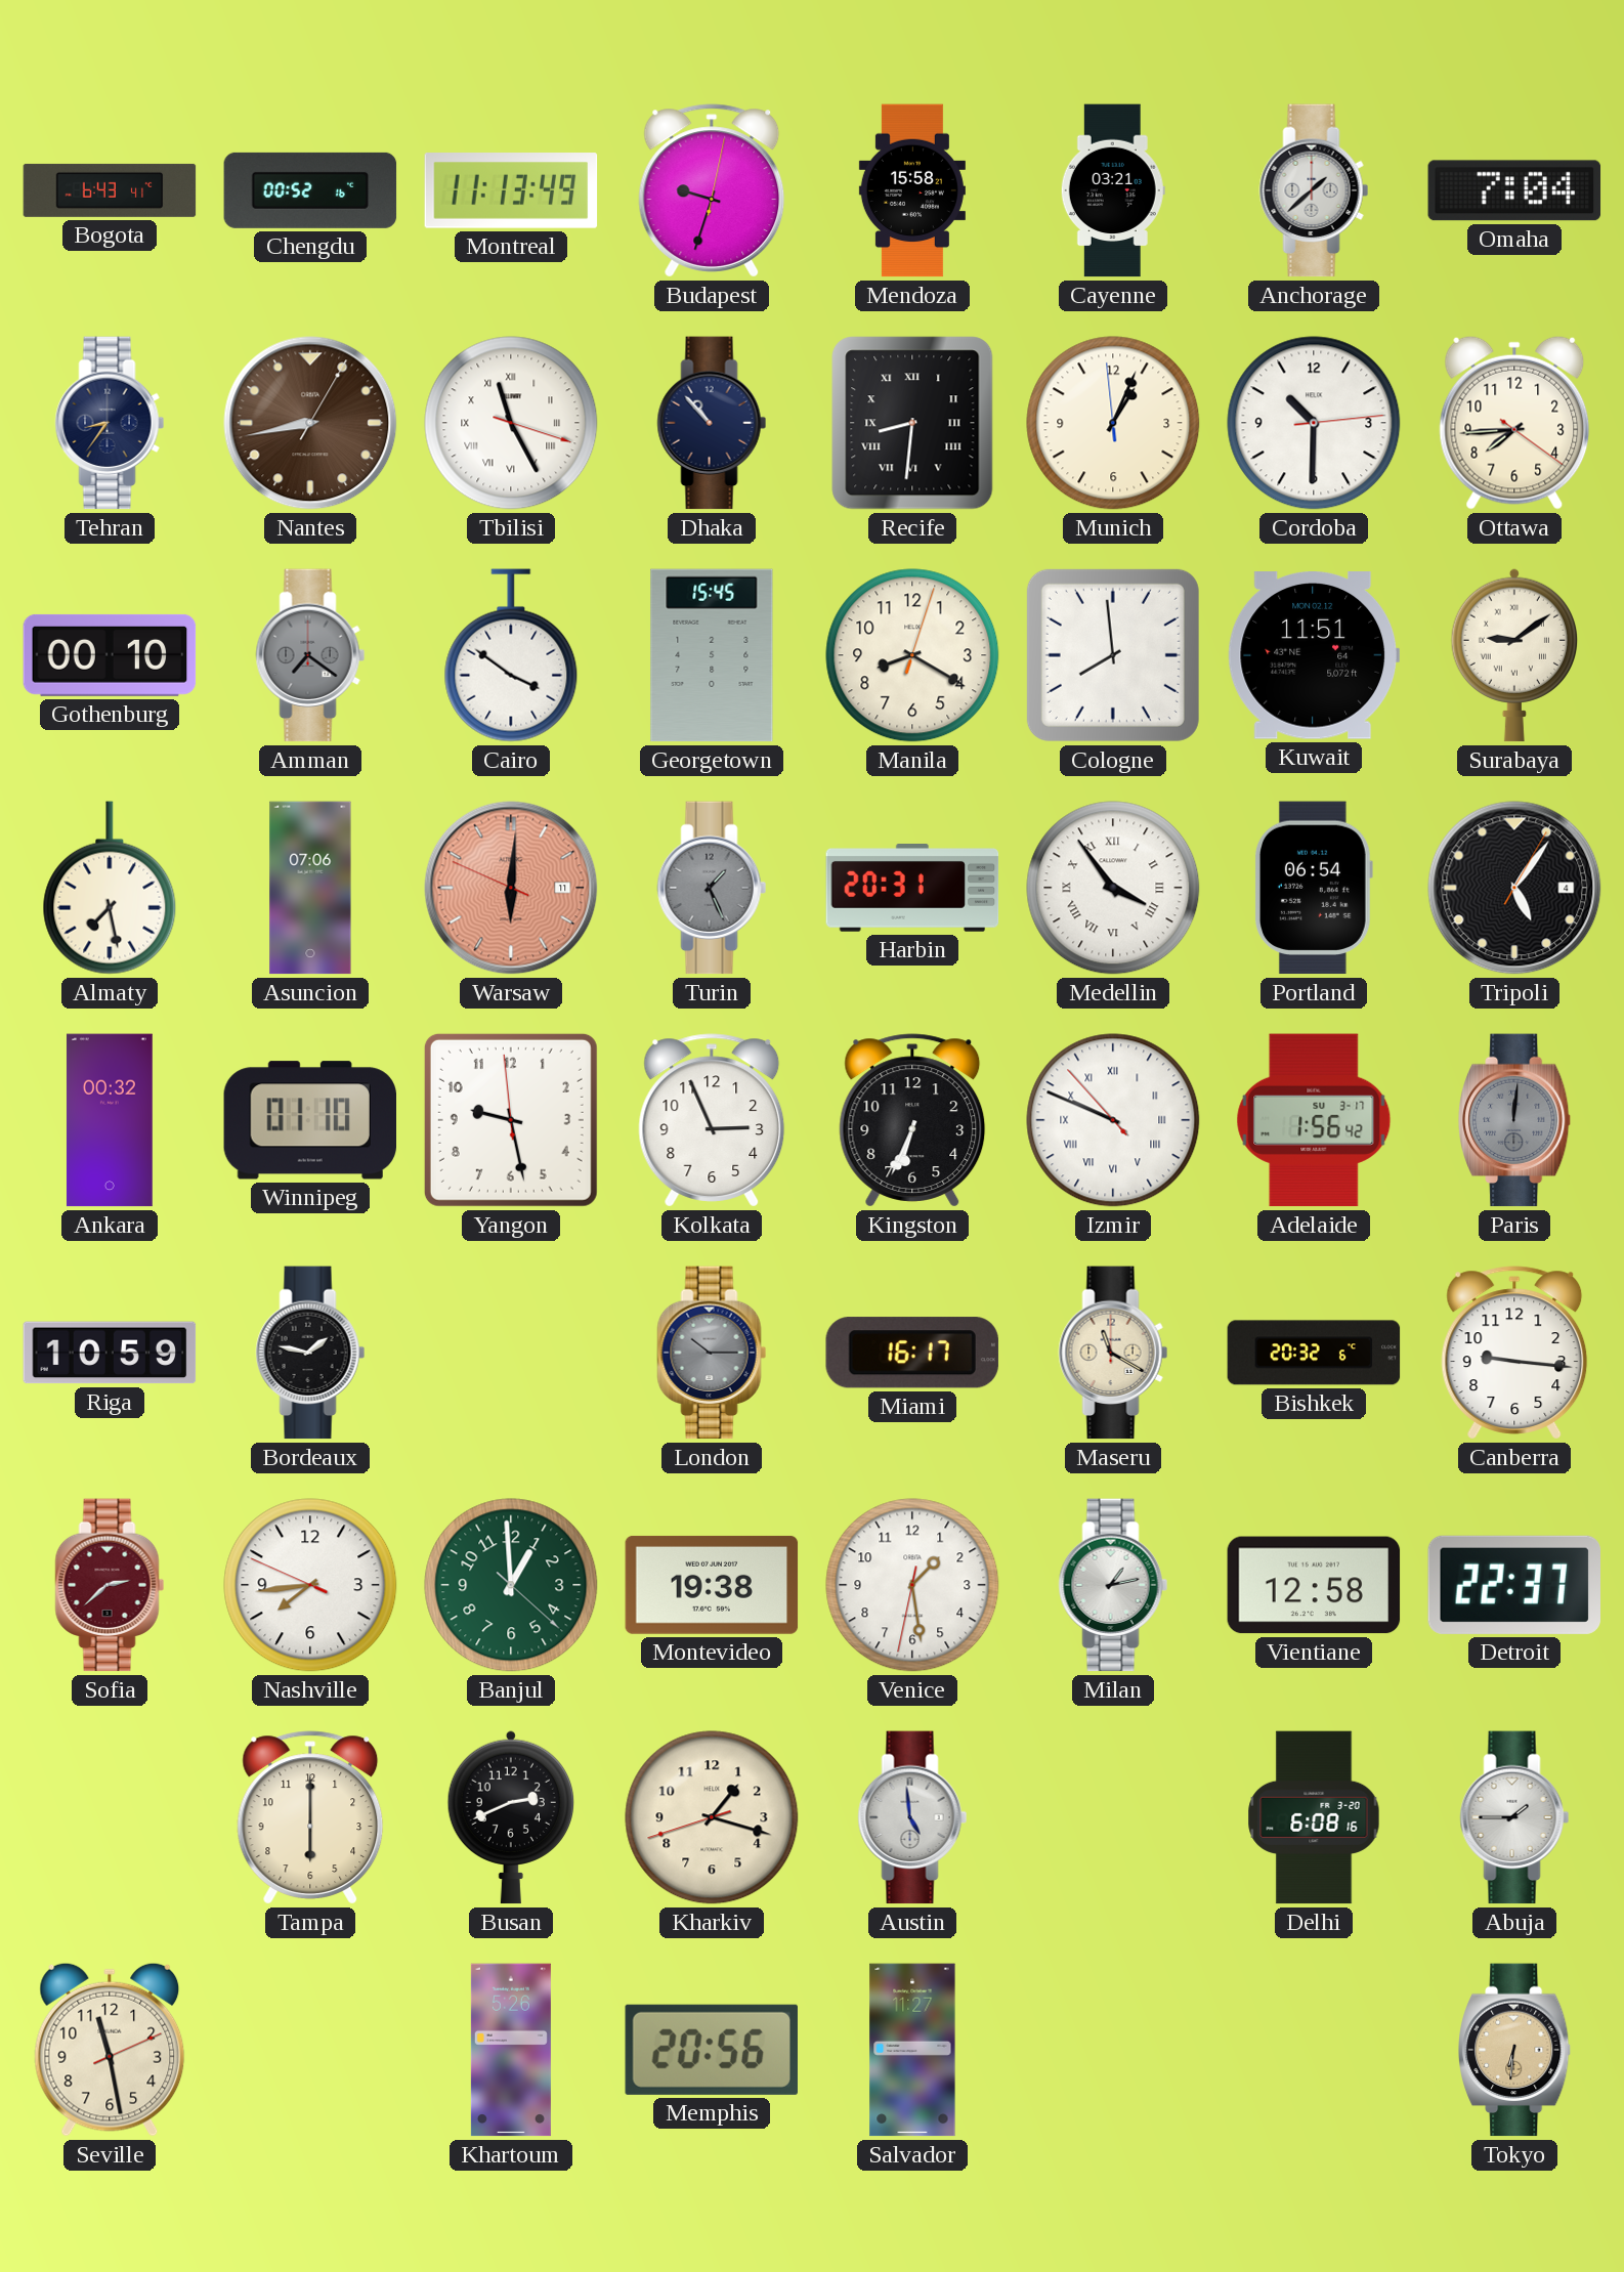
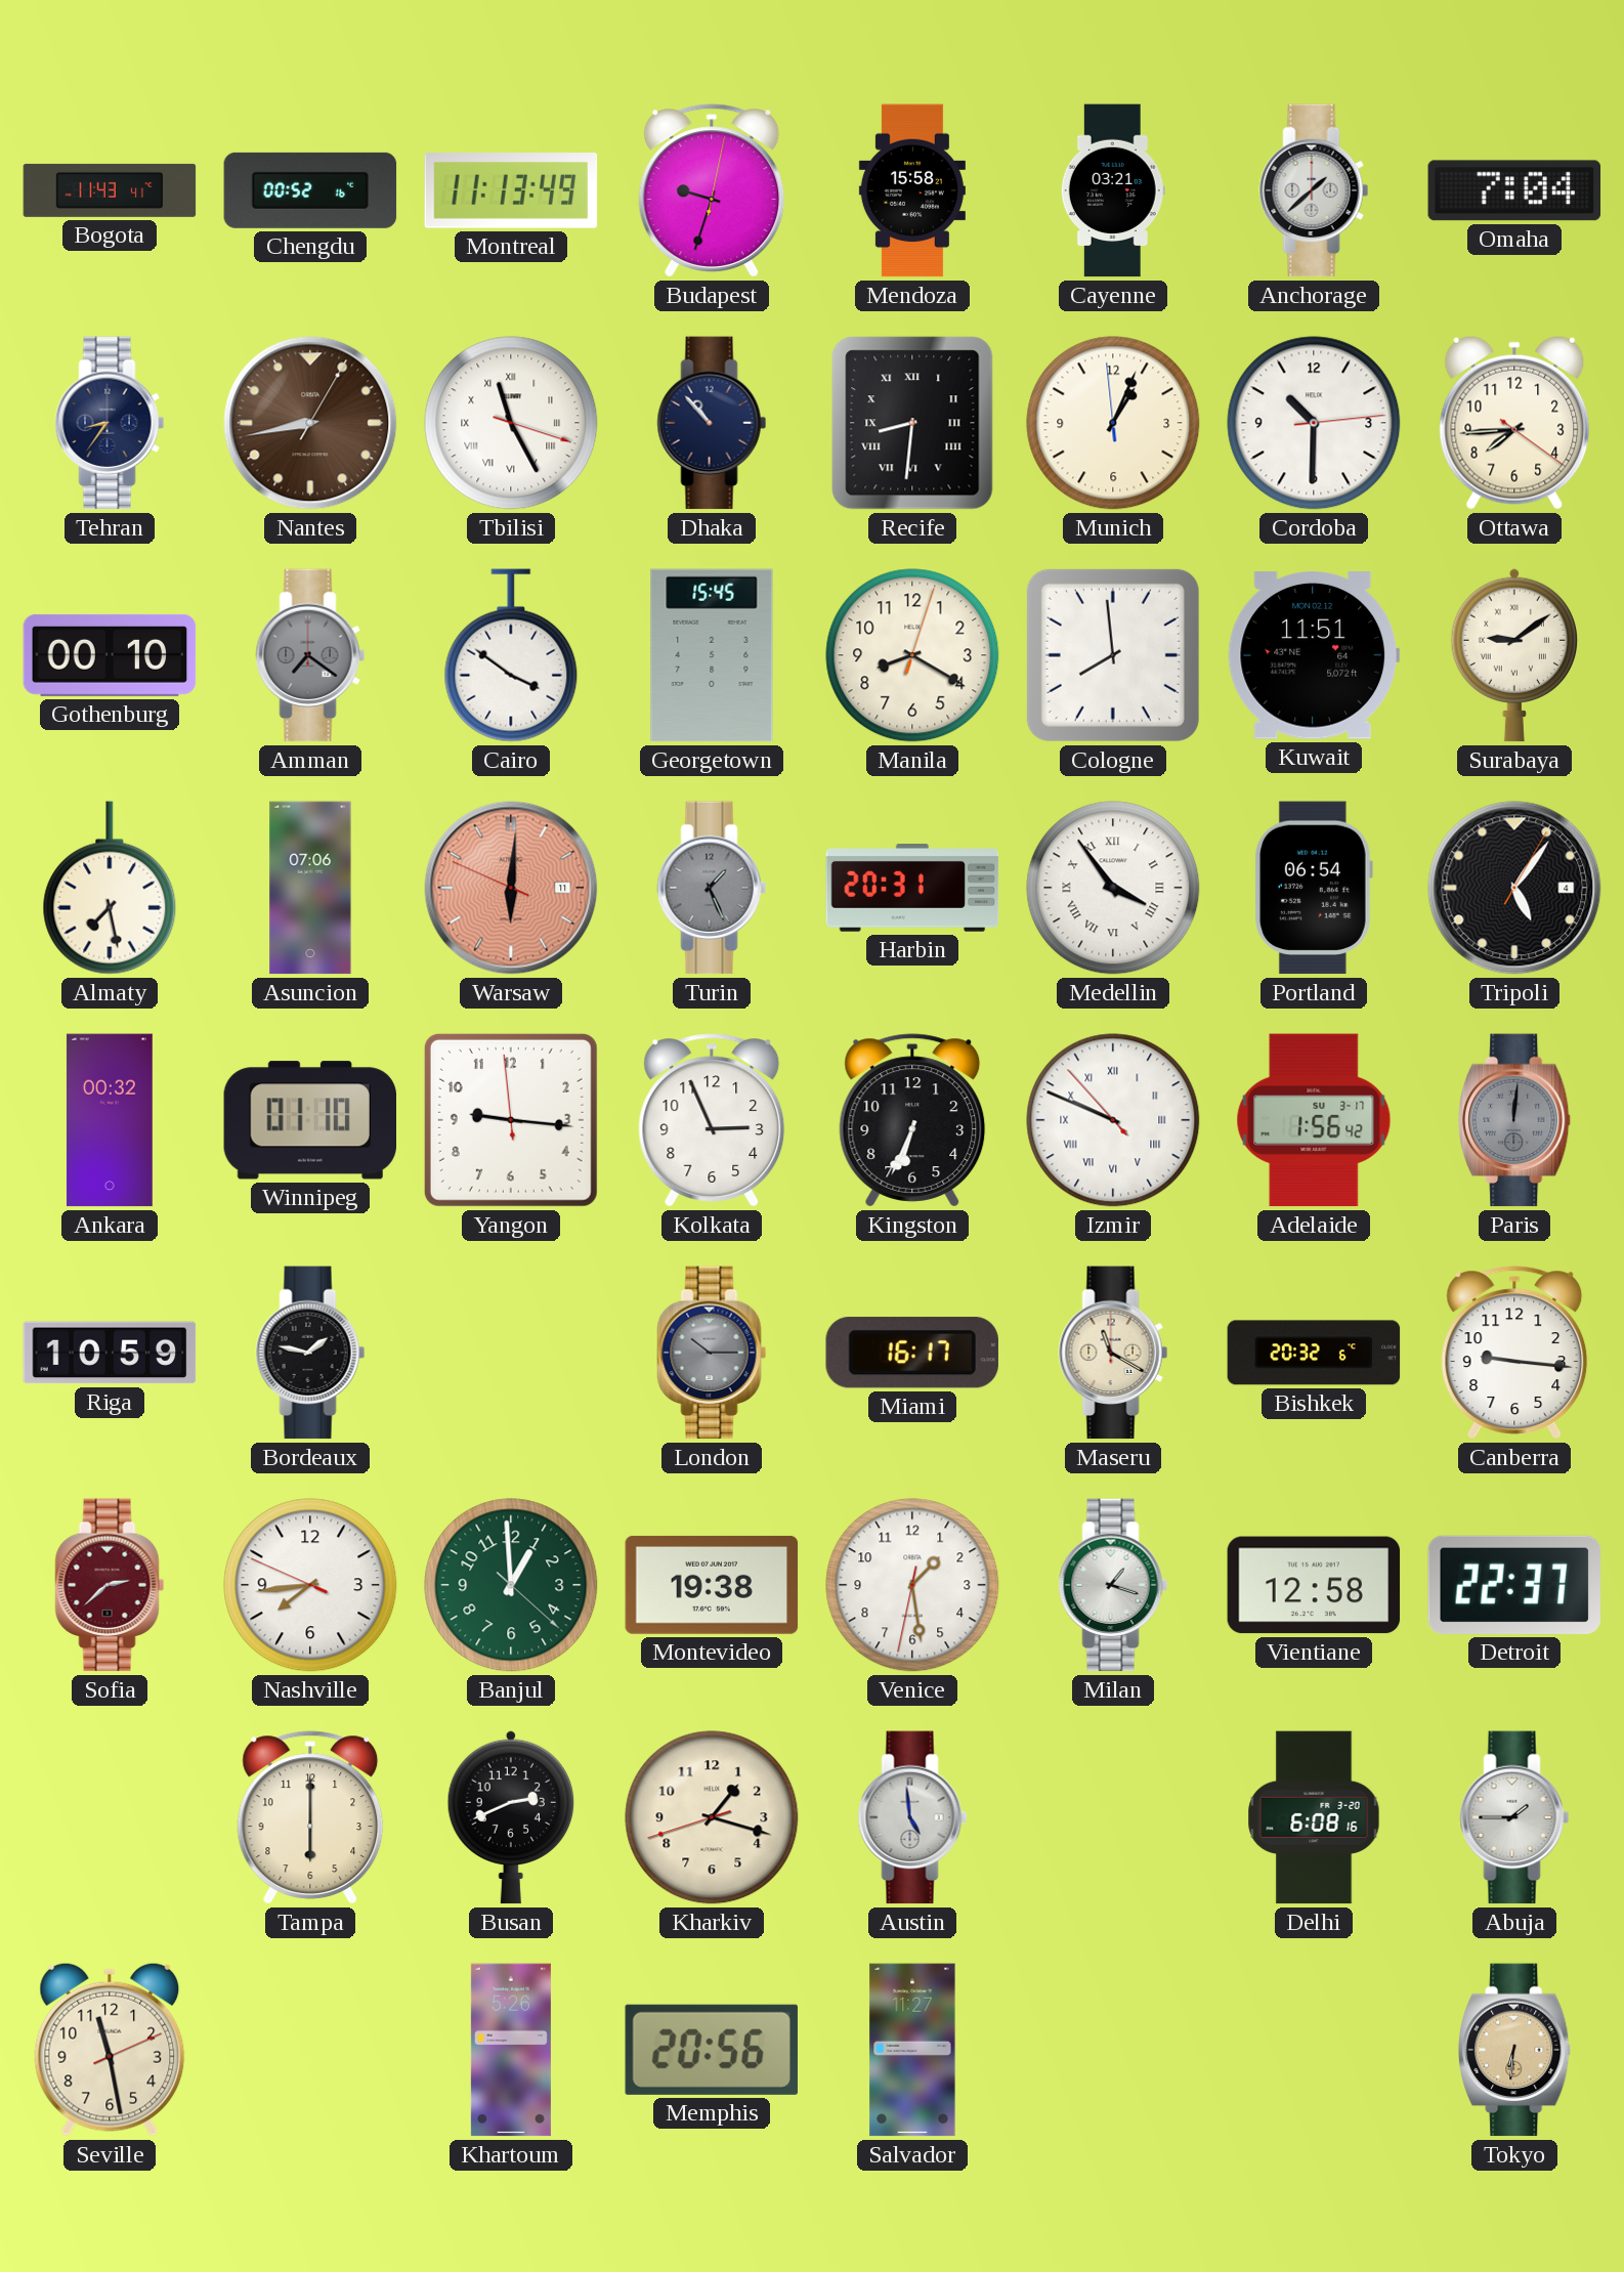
Bogota: 6:43 -> 11:43 (110, 190)
Yangon: 9:27 -> 9:15 (511, 1120)
Milan: 1:13 -> 1:18 (1113, 1585)
